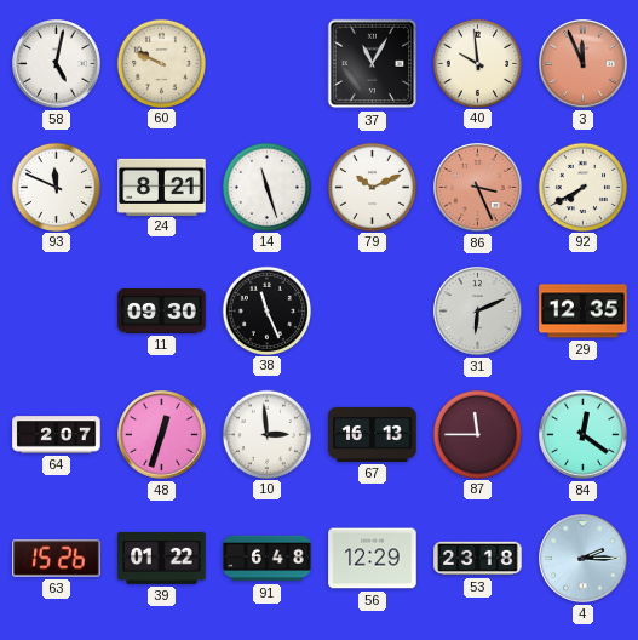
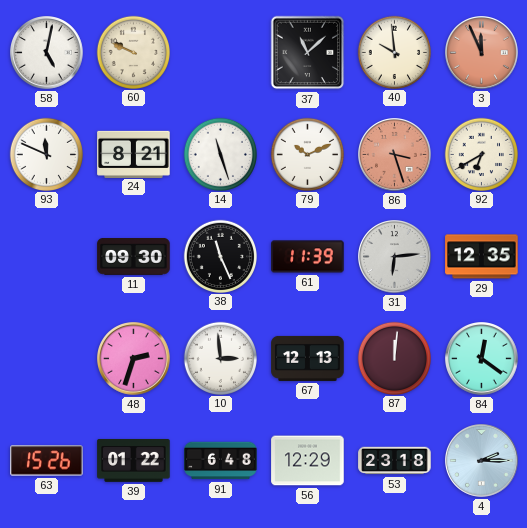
37: 11:05 -> 11:08 (308, 53)
86: 3:26 -> 3:27 (395, 155)
92: 7:40 -> 6:40 (481, 154)
61: none -> 11:39 (308, 257)
31: 6:11 -> 6:14 (395, 257)
64: 2:07 -> none (57, 435)
48: 12:33 -> 2:33 (134, 359)
67: 16:13 -> 12:13 (308, 358)
87: 11:45 -> 12:01 (394, 358)
